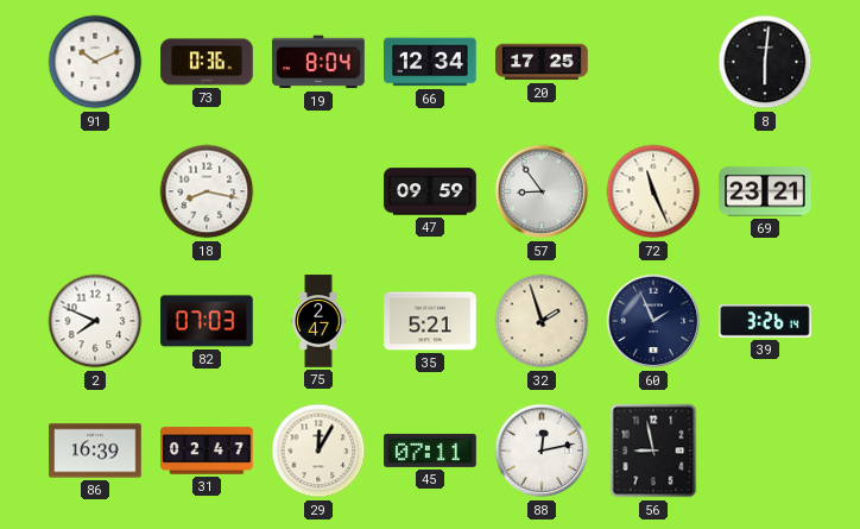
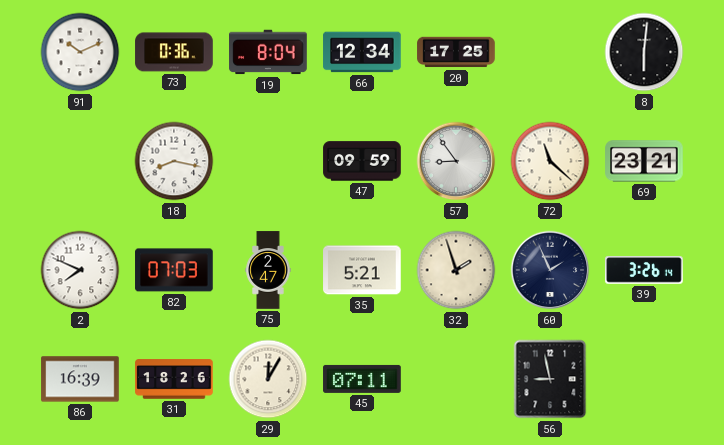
72: 11:26 -> 11:22 (550, 161)
31: 02:47 -> 18:26 (174, 379)
88: 12:13 -> none (542, 451)
